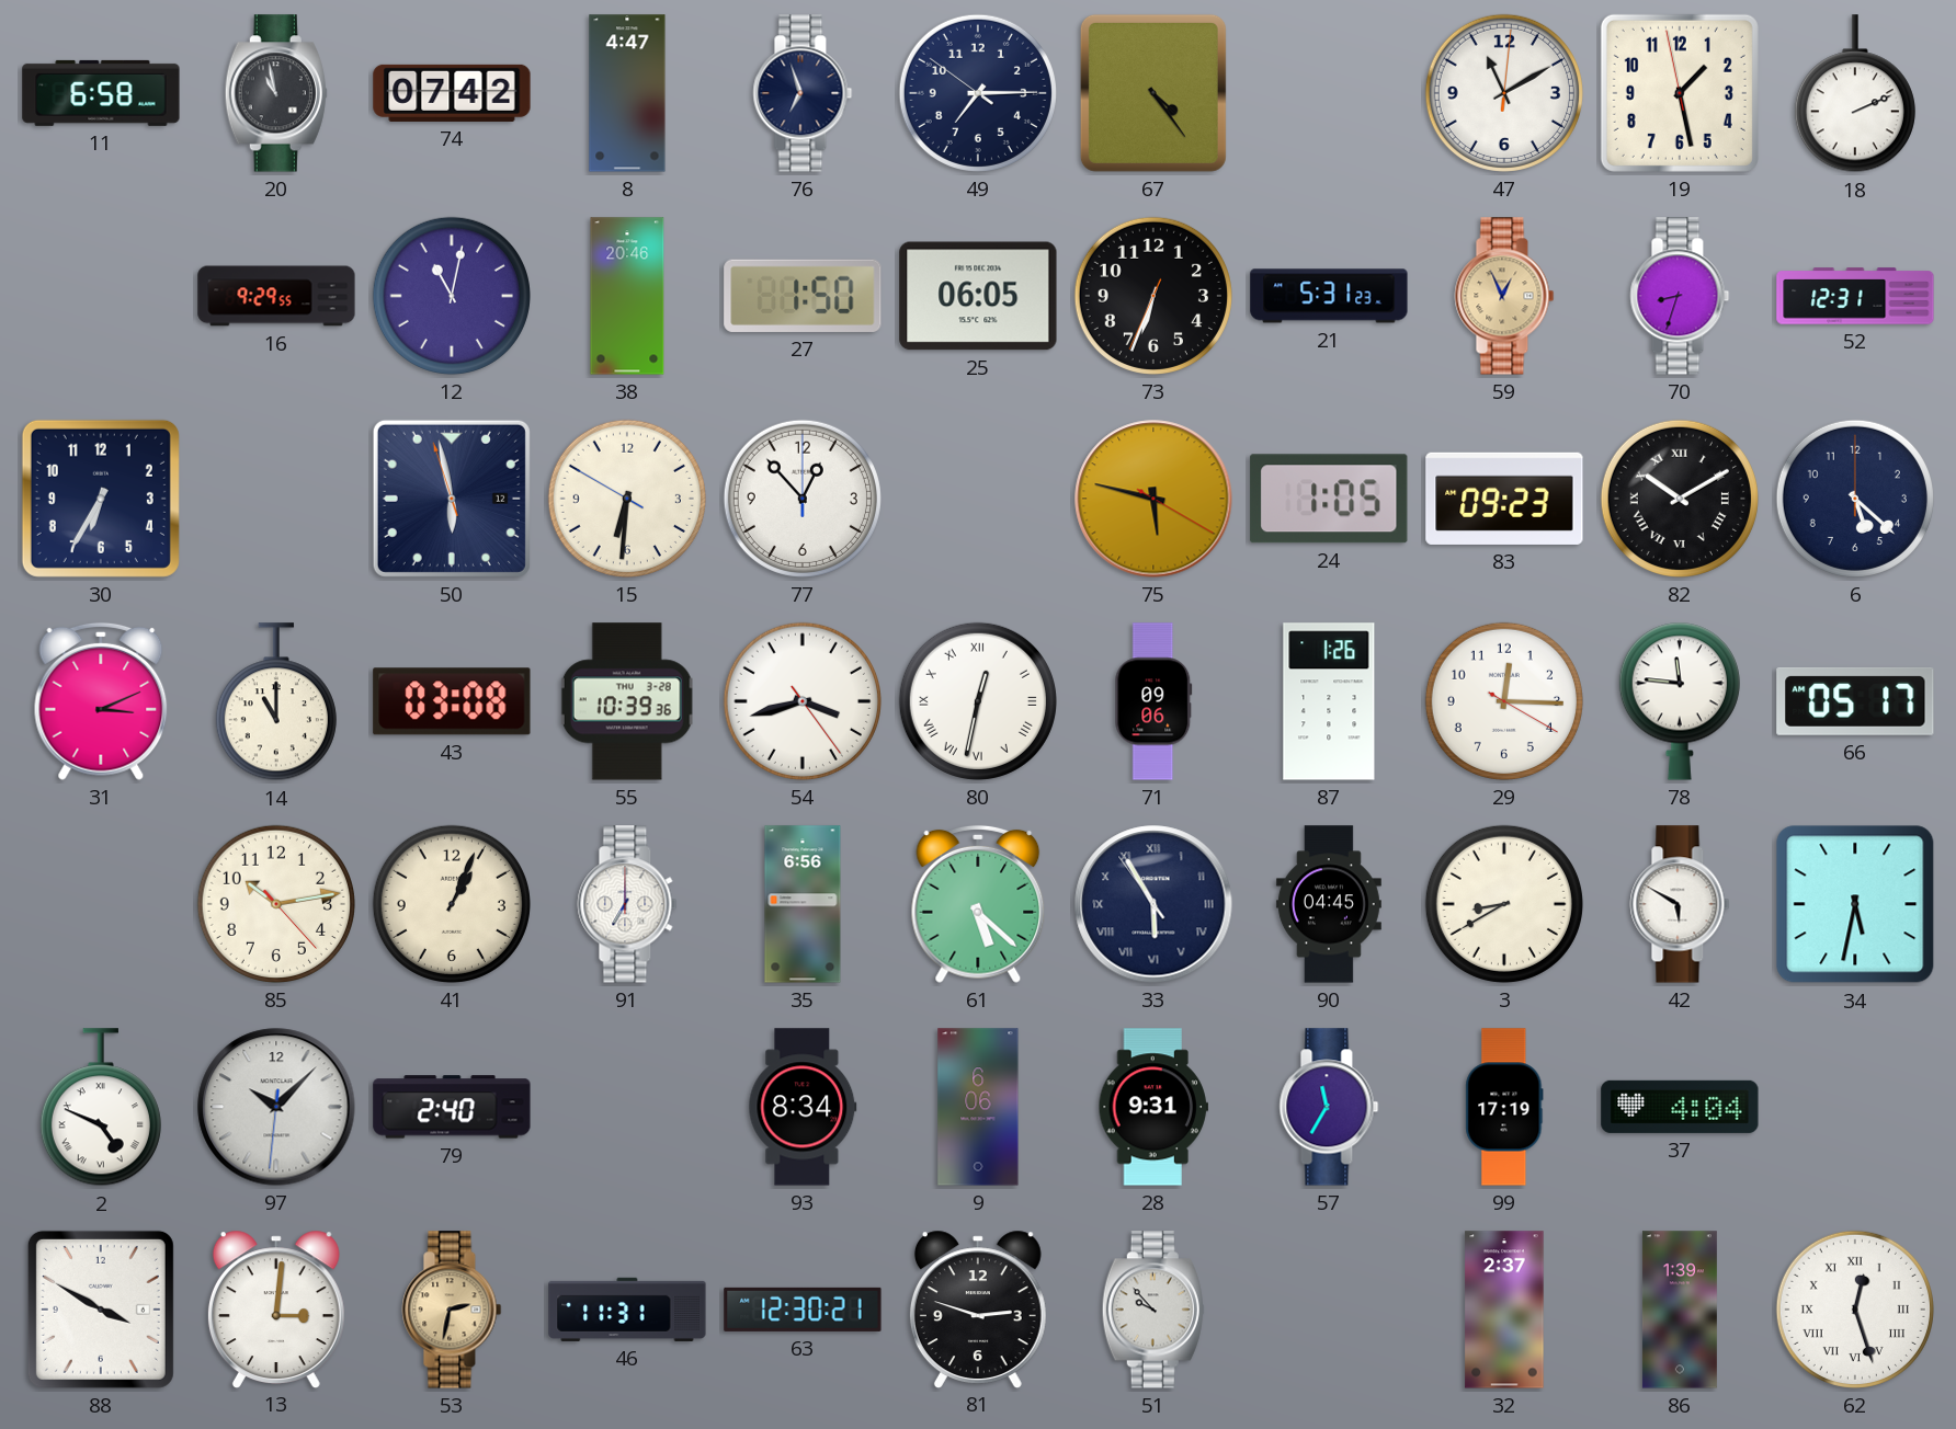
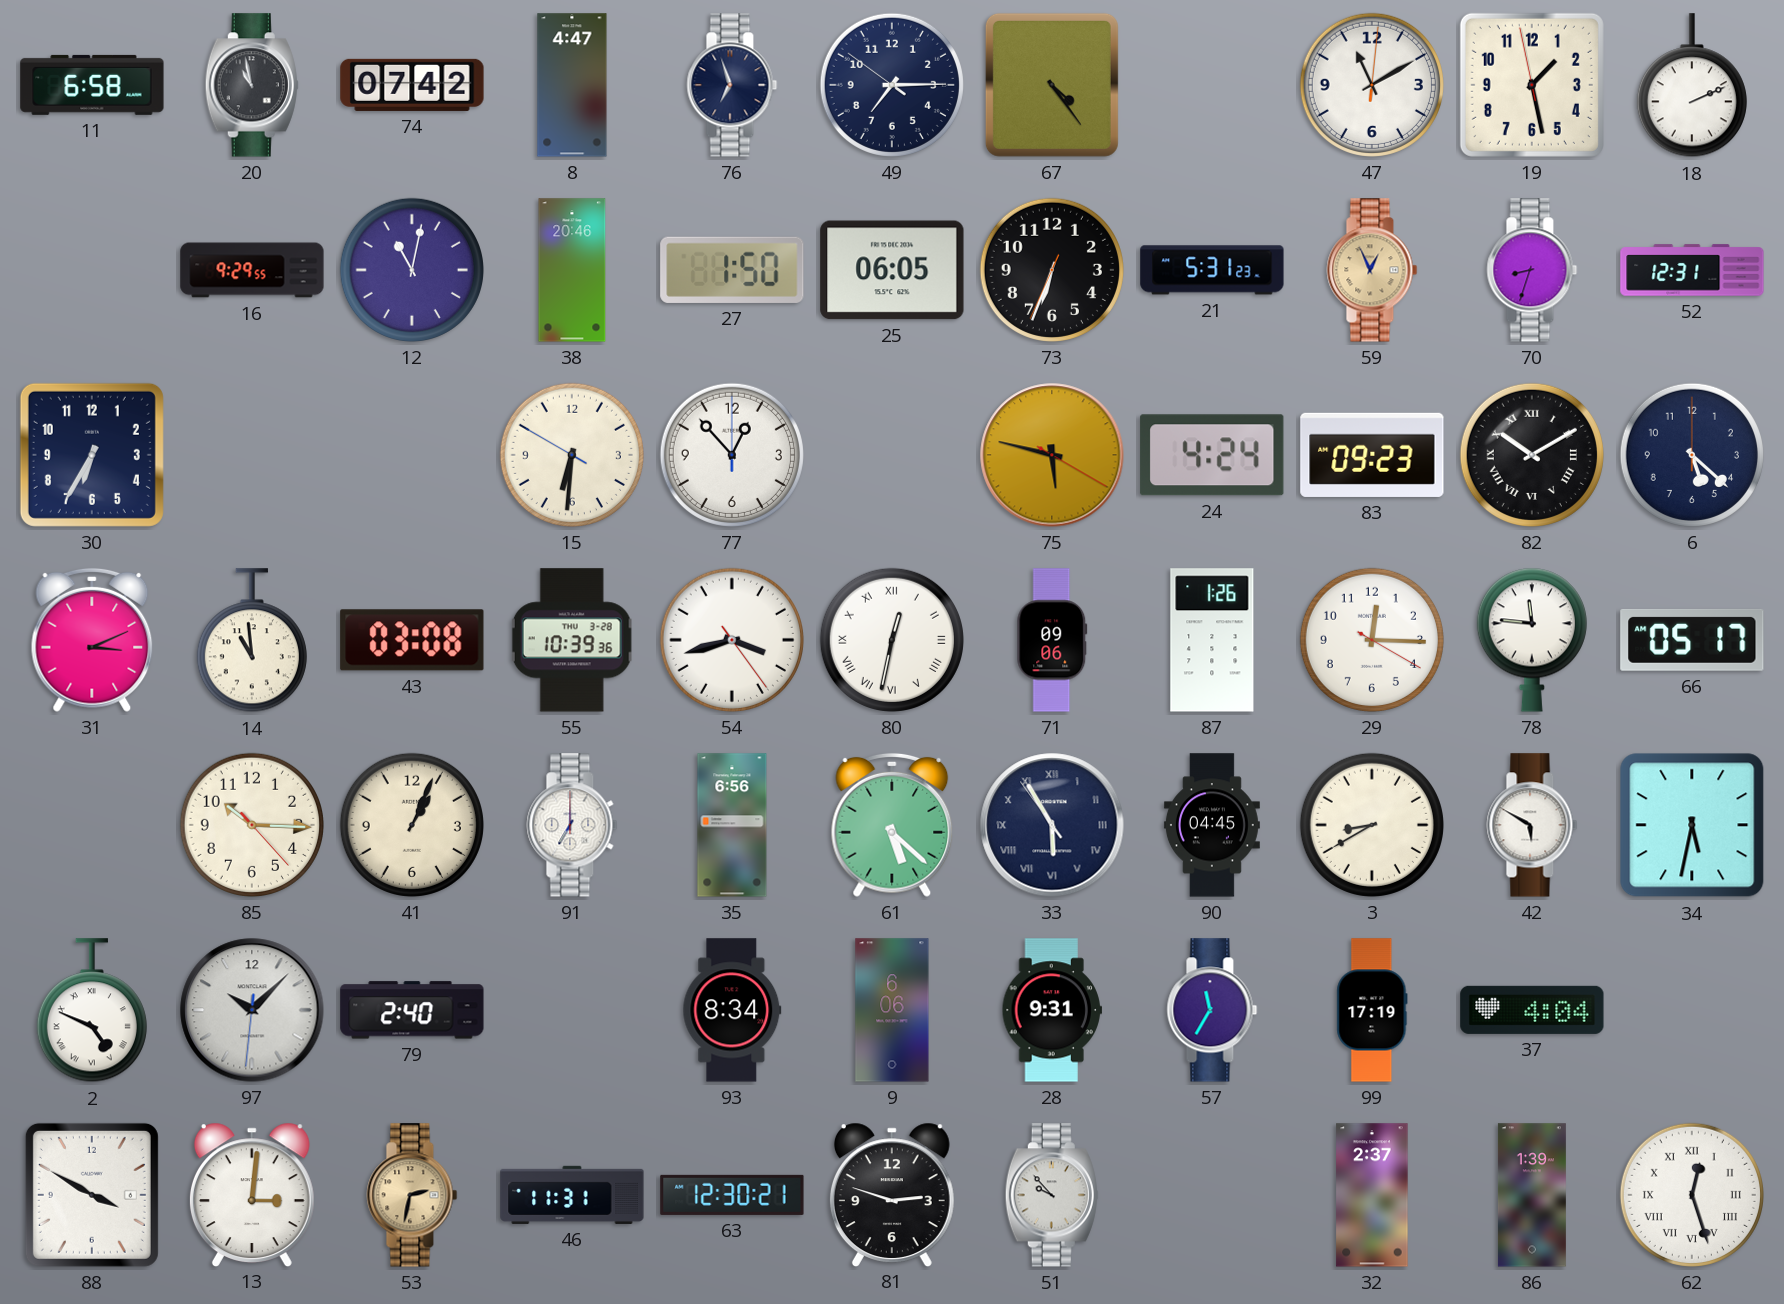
50: 5:57 -> none (452, 499)
24: 1:05 -> 4:24 (1212, 455)
14: 11:00 -> 10:59 (252, 641)
85: 10:13 -> 10:15 (252, 825)
